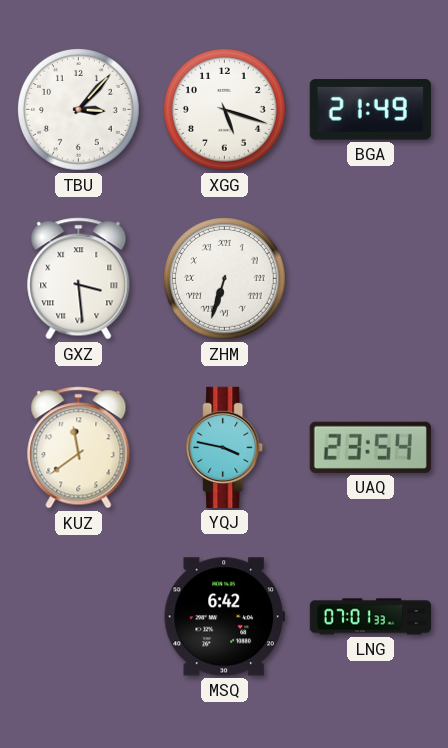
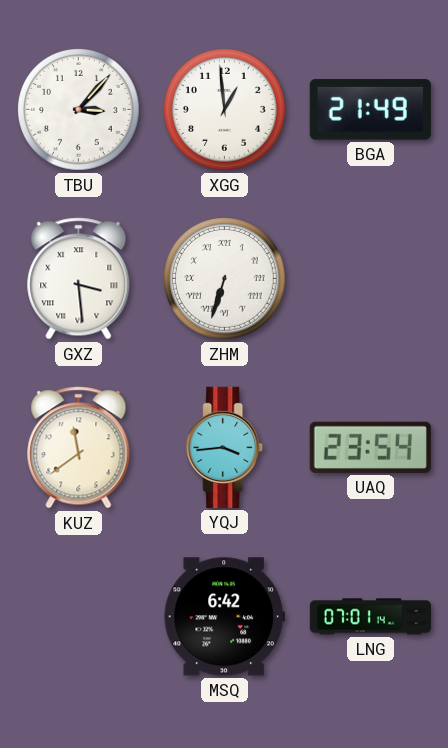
XGG: 5:18 -> 12:59 (225, 110)
YQJ: 3:47 -> 3:44 (225, 447)
LNG: 07:01:33 -> 07:01:14 (371, 617)
